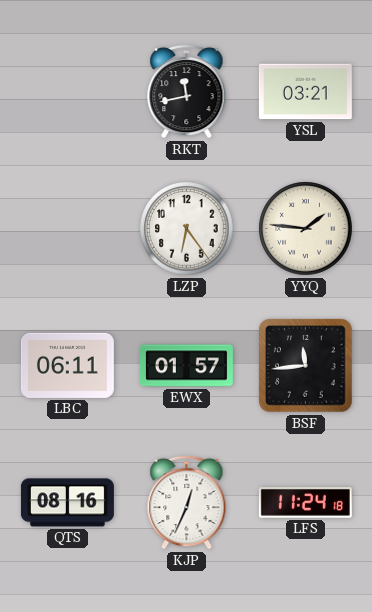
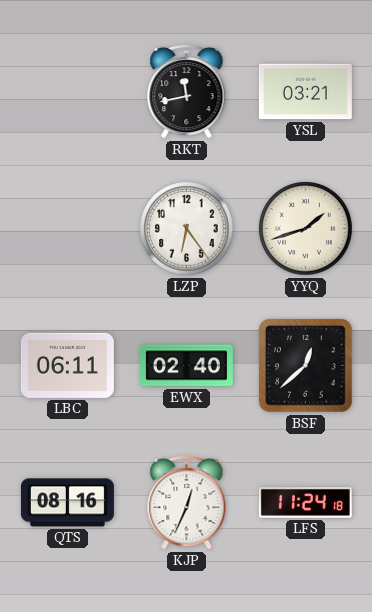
YYQ: 1:46 -> 1:42 (306, 229)
EWX: 01:57 -> 02:40 (186, 366)
BSF: 11:44 -> 12:38 (306, 366)
